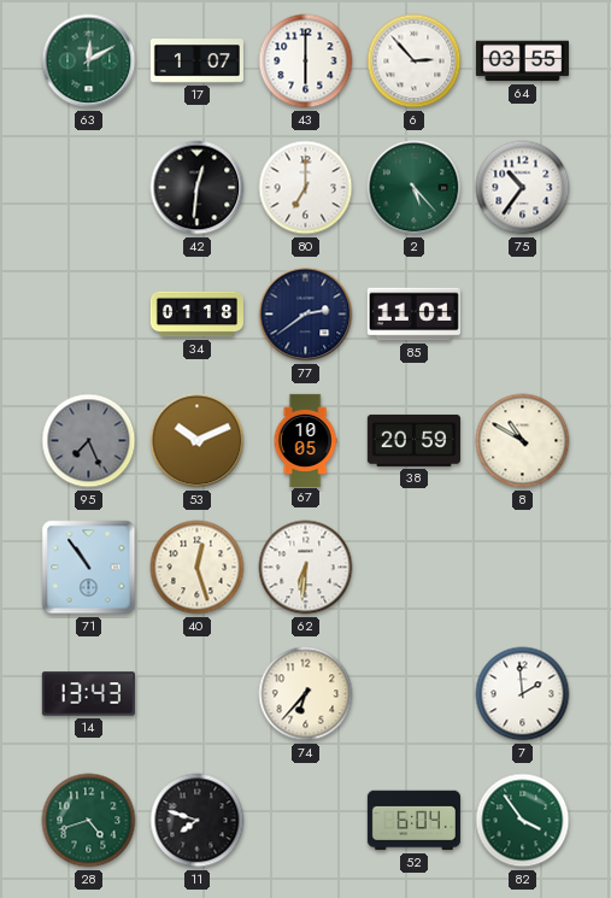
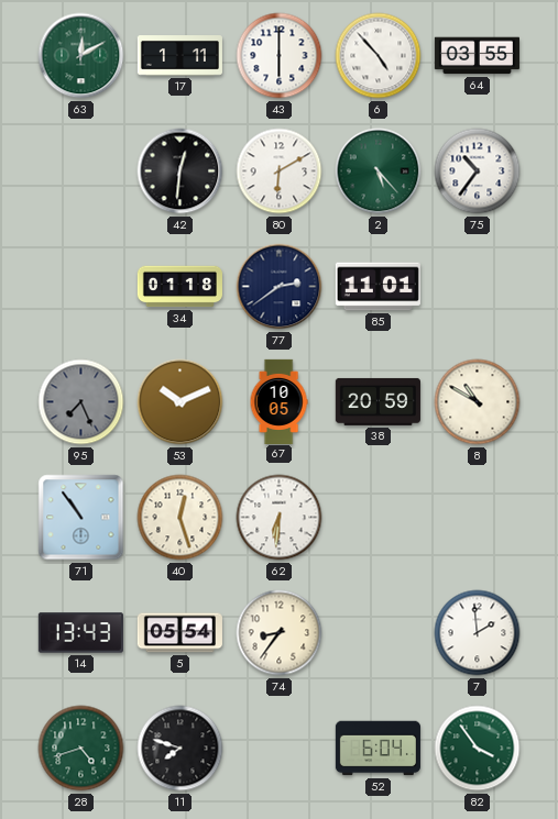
17: 1:07 -> 1:11 (179, 56)
6: 2:53 -> 4:53 (379, 56)
80: 7:00 -> 6:10 (280, 171)
5: none -> 05:54 (179, 633)
74: 6:37 -> 8:36 (280, 633)
